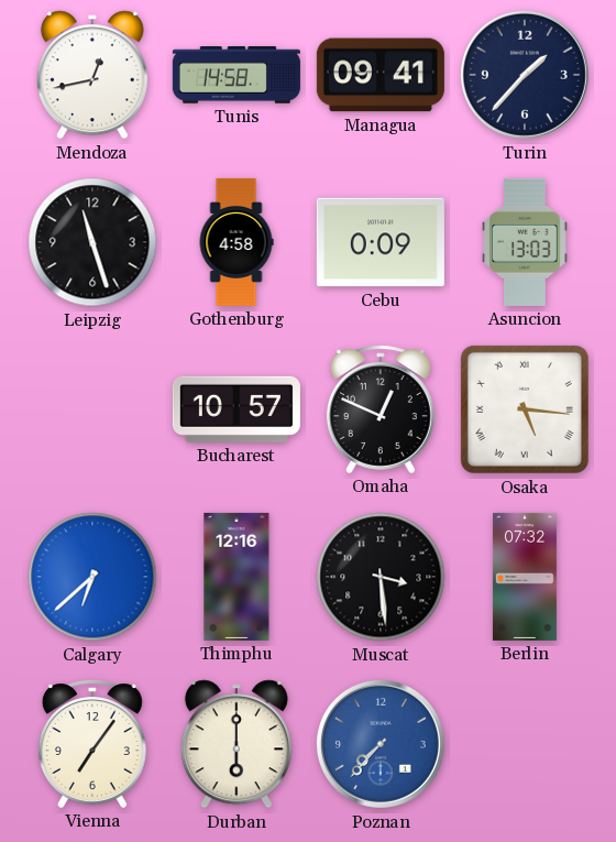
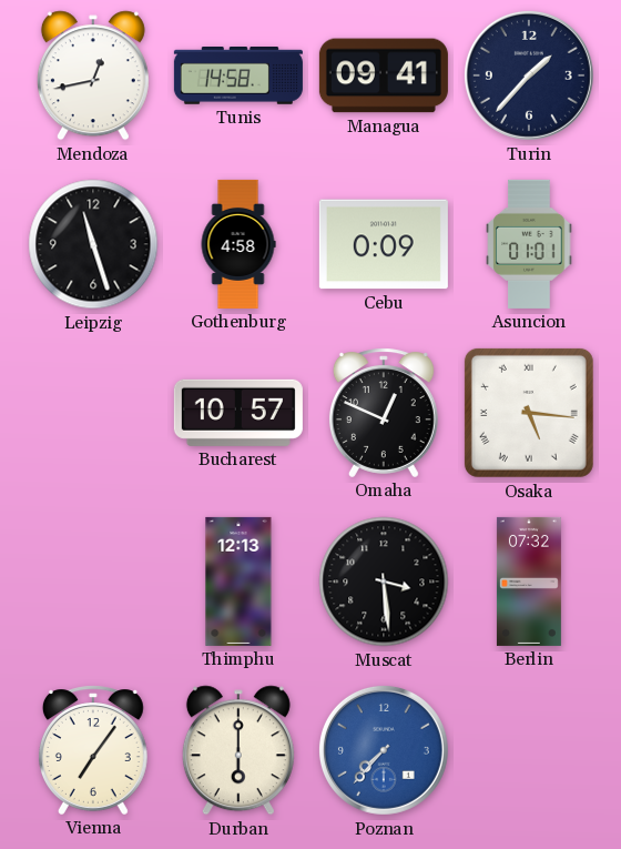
Asuncion: 13:03 -> 01:01 (529, 244)
Calgary: 6:38 -> none (92, 577)
Thimphu: 12:16 -> 12:13 (238, 582)
